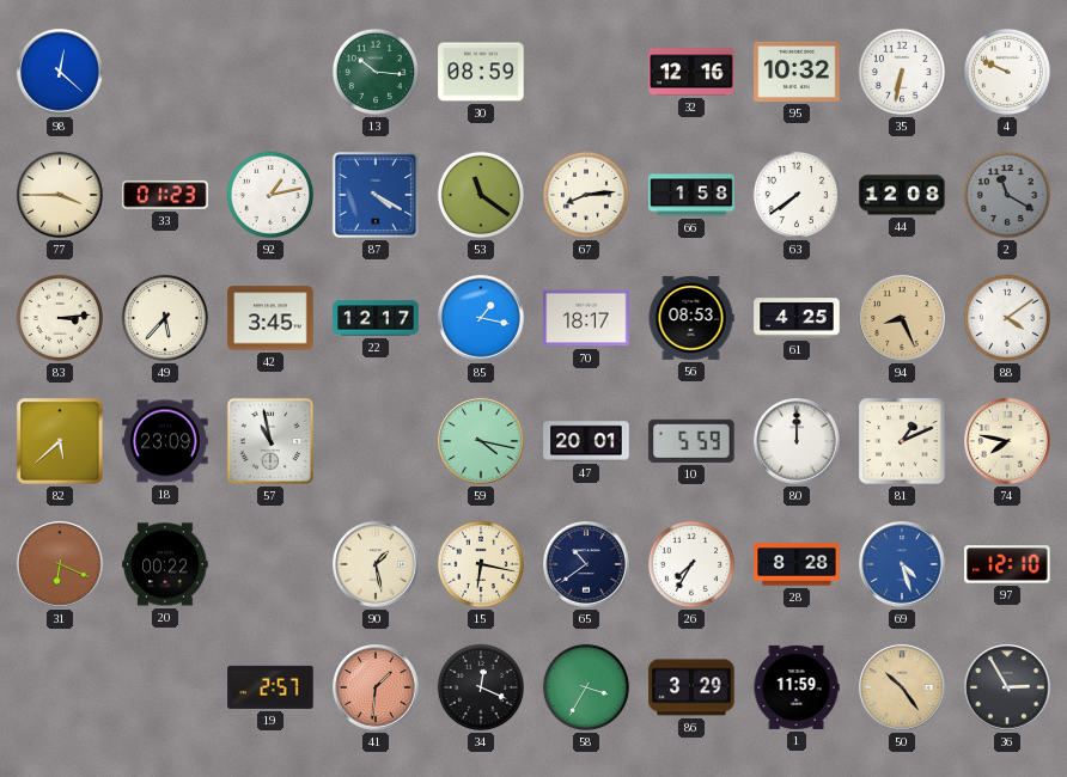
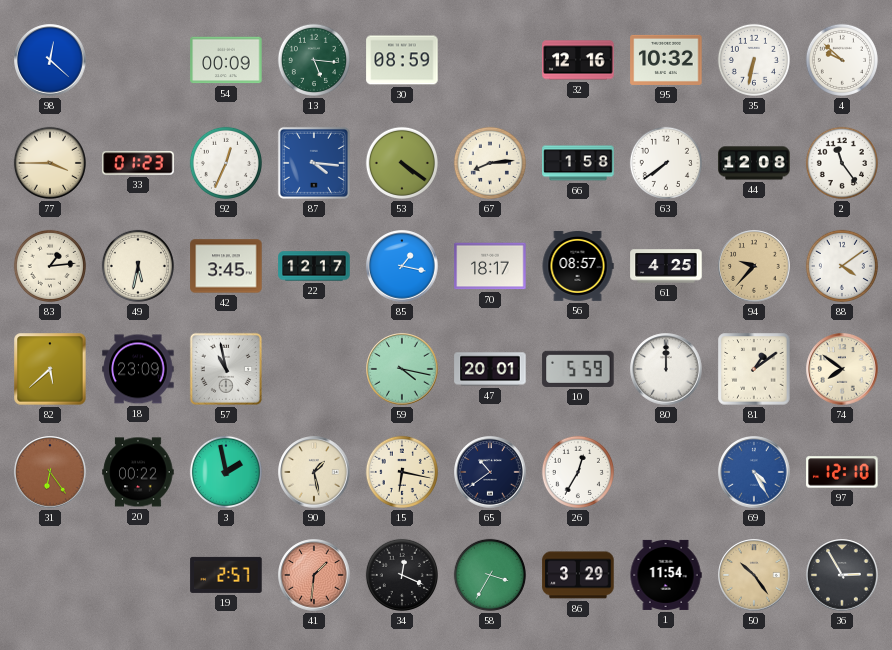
54: none -> 00:09 (226, 60)
13: 10:16 -> 5:16 (314, 60)
4: 9:49 -> 9:52 (842, 60)
92: 1:13 -> 12:34 (226, 163)
87: 4:20 -> 4:16 (314, 163)
53: 11:21 -> 4:21 (402, 163)
2: 11:20 -> 11:24 (842, 163)
2 dial: grey -> white (842, 163)
83: 3:14 -> 1:14 (50, 266)
49: 5:37 -> 5:32 (138, 266)
56: 08:53 -> 08:57 (578, 267)
94: 8:26 -> 9:37 (754, 266)
81: 1:11 -> 1:09 (754, 369)
74: 7:47 -> 7:51 (842, 369)
31: 6:19 -> 6:24 (50, 472)
3: none -> 1:58 (226, 472)
26: 7:35 -> 12:35 (578, 472)
28: 8:28 -> none (797, 564)
69: 4:27 -> 4:25 (754, 472)
1: 11:59 -> 11:54 (666, 575)
